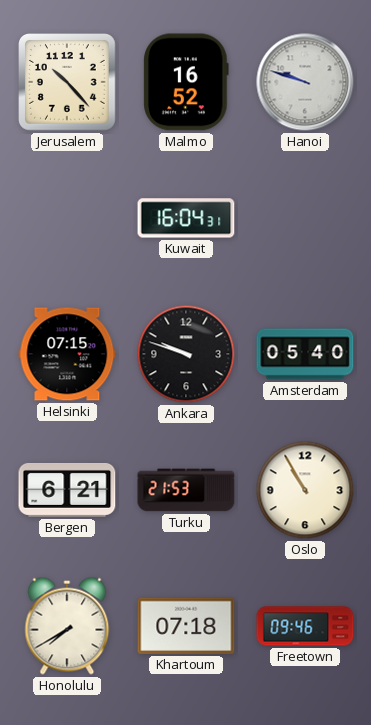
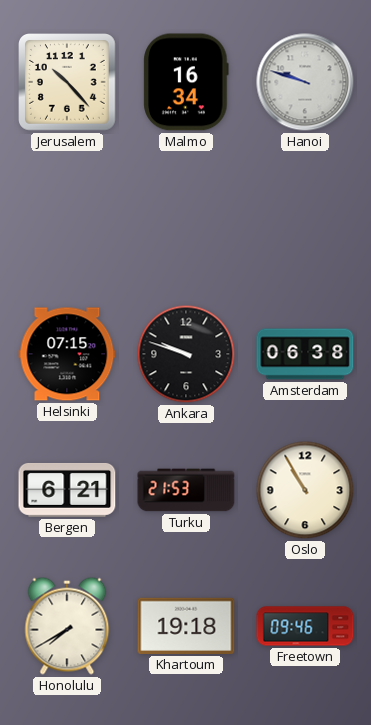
Malmo: 16:52 -> 16:34 (186, 82)
Kuwait: 16:04 -> none (186, 218)
Amsterdam: 05:40 -> 06:38 (305, 354)
Khartoum: 07:18 -> 19:18 (186, 626)
